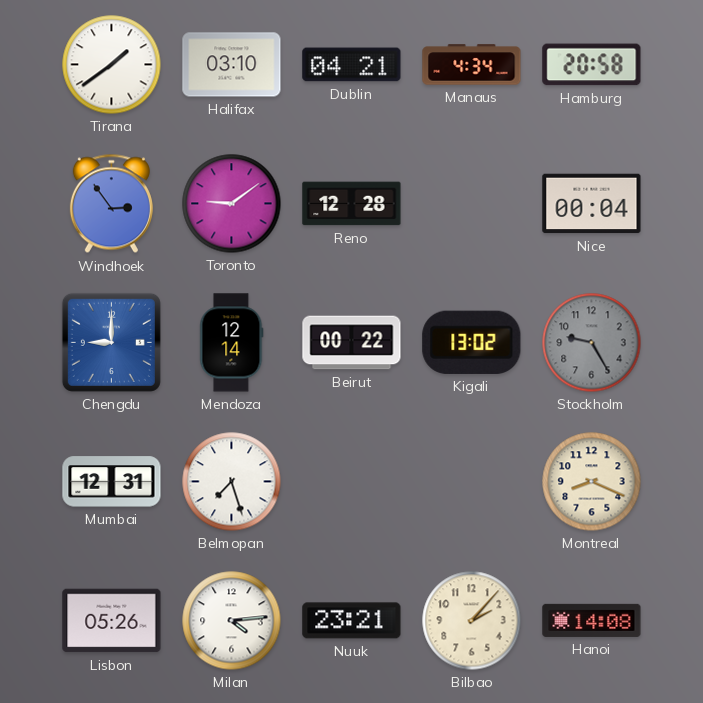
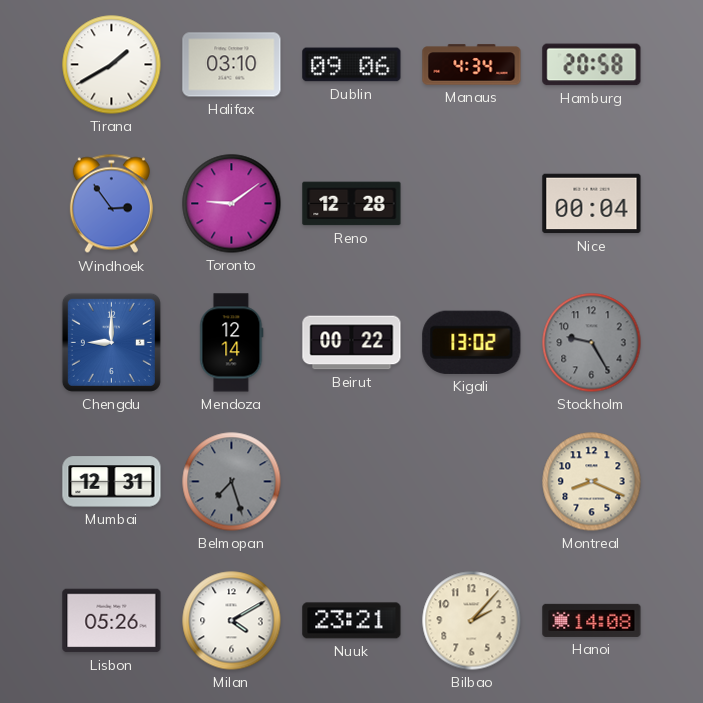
Tirana: 1:39 -> 1:40 (112, 65)
Dublin: 04:21 -> 09:06 (352, 65)
Belmopan dial: white -> grey (232, 482)
Milan: 4:14 -> 4:10 (232, 621)
